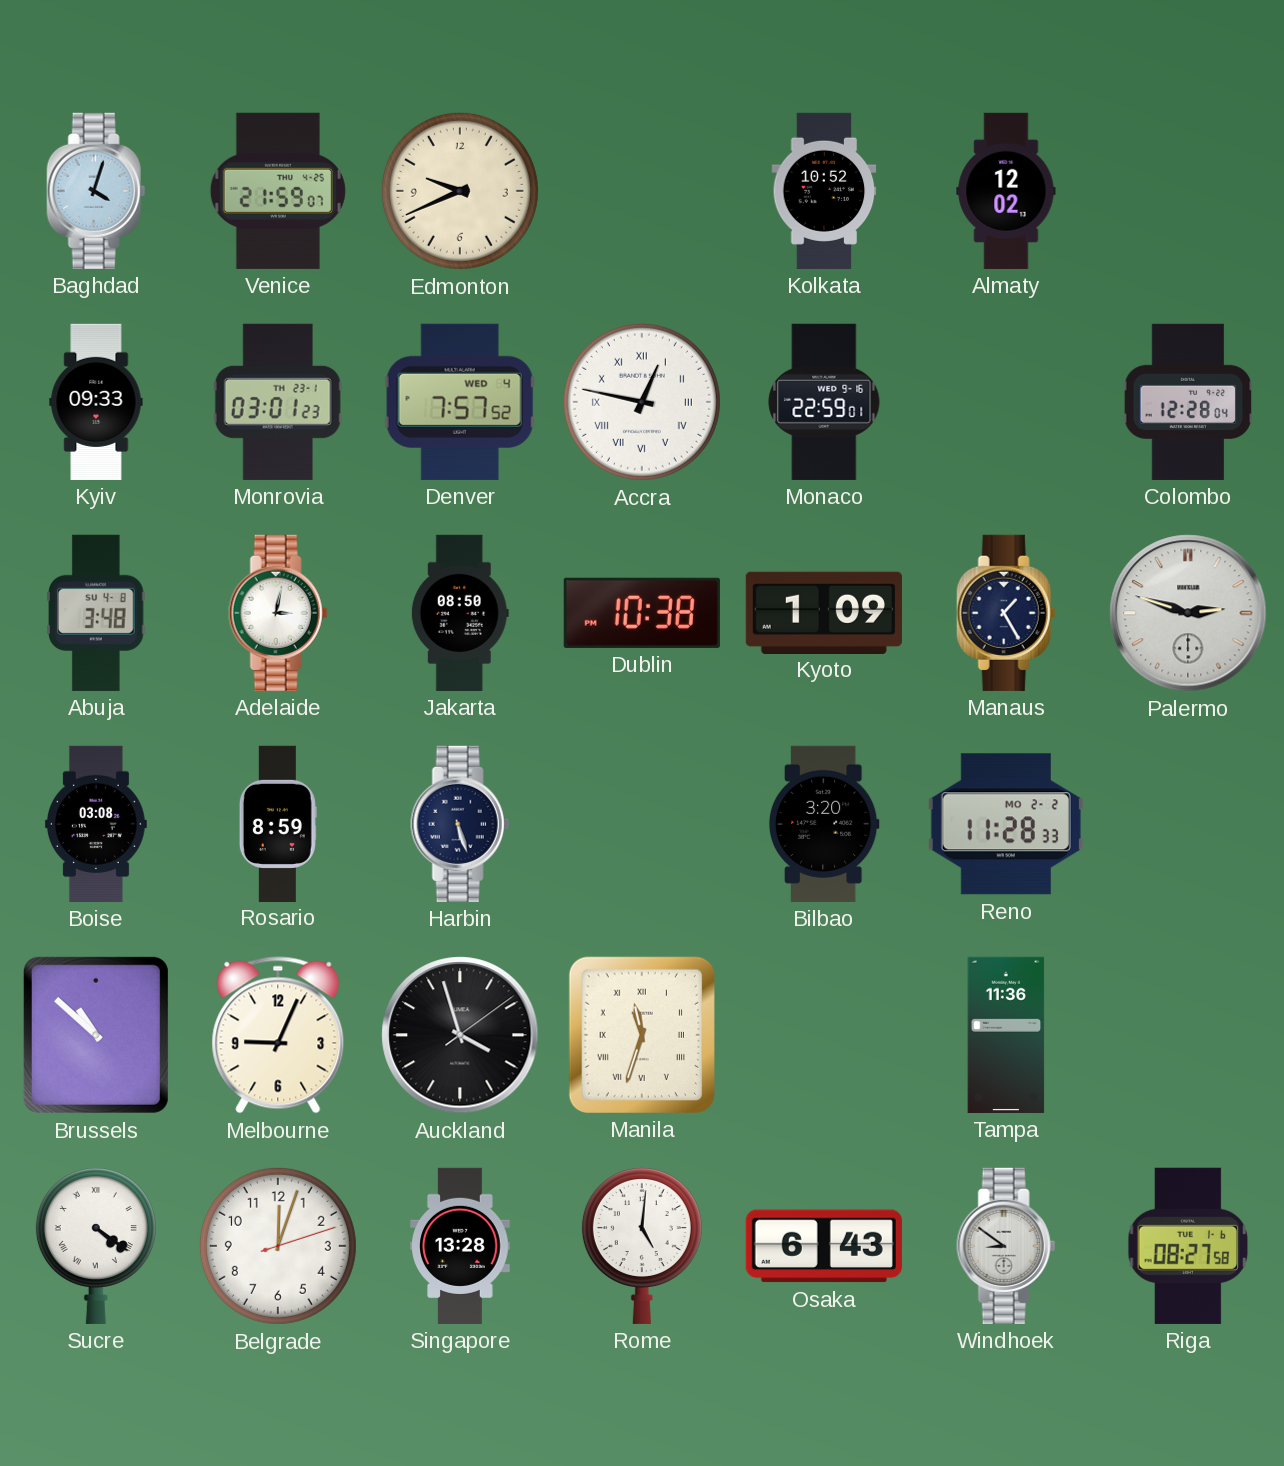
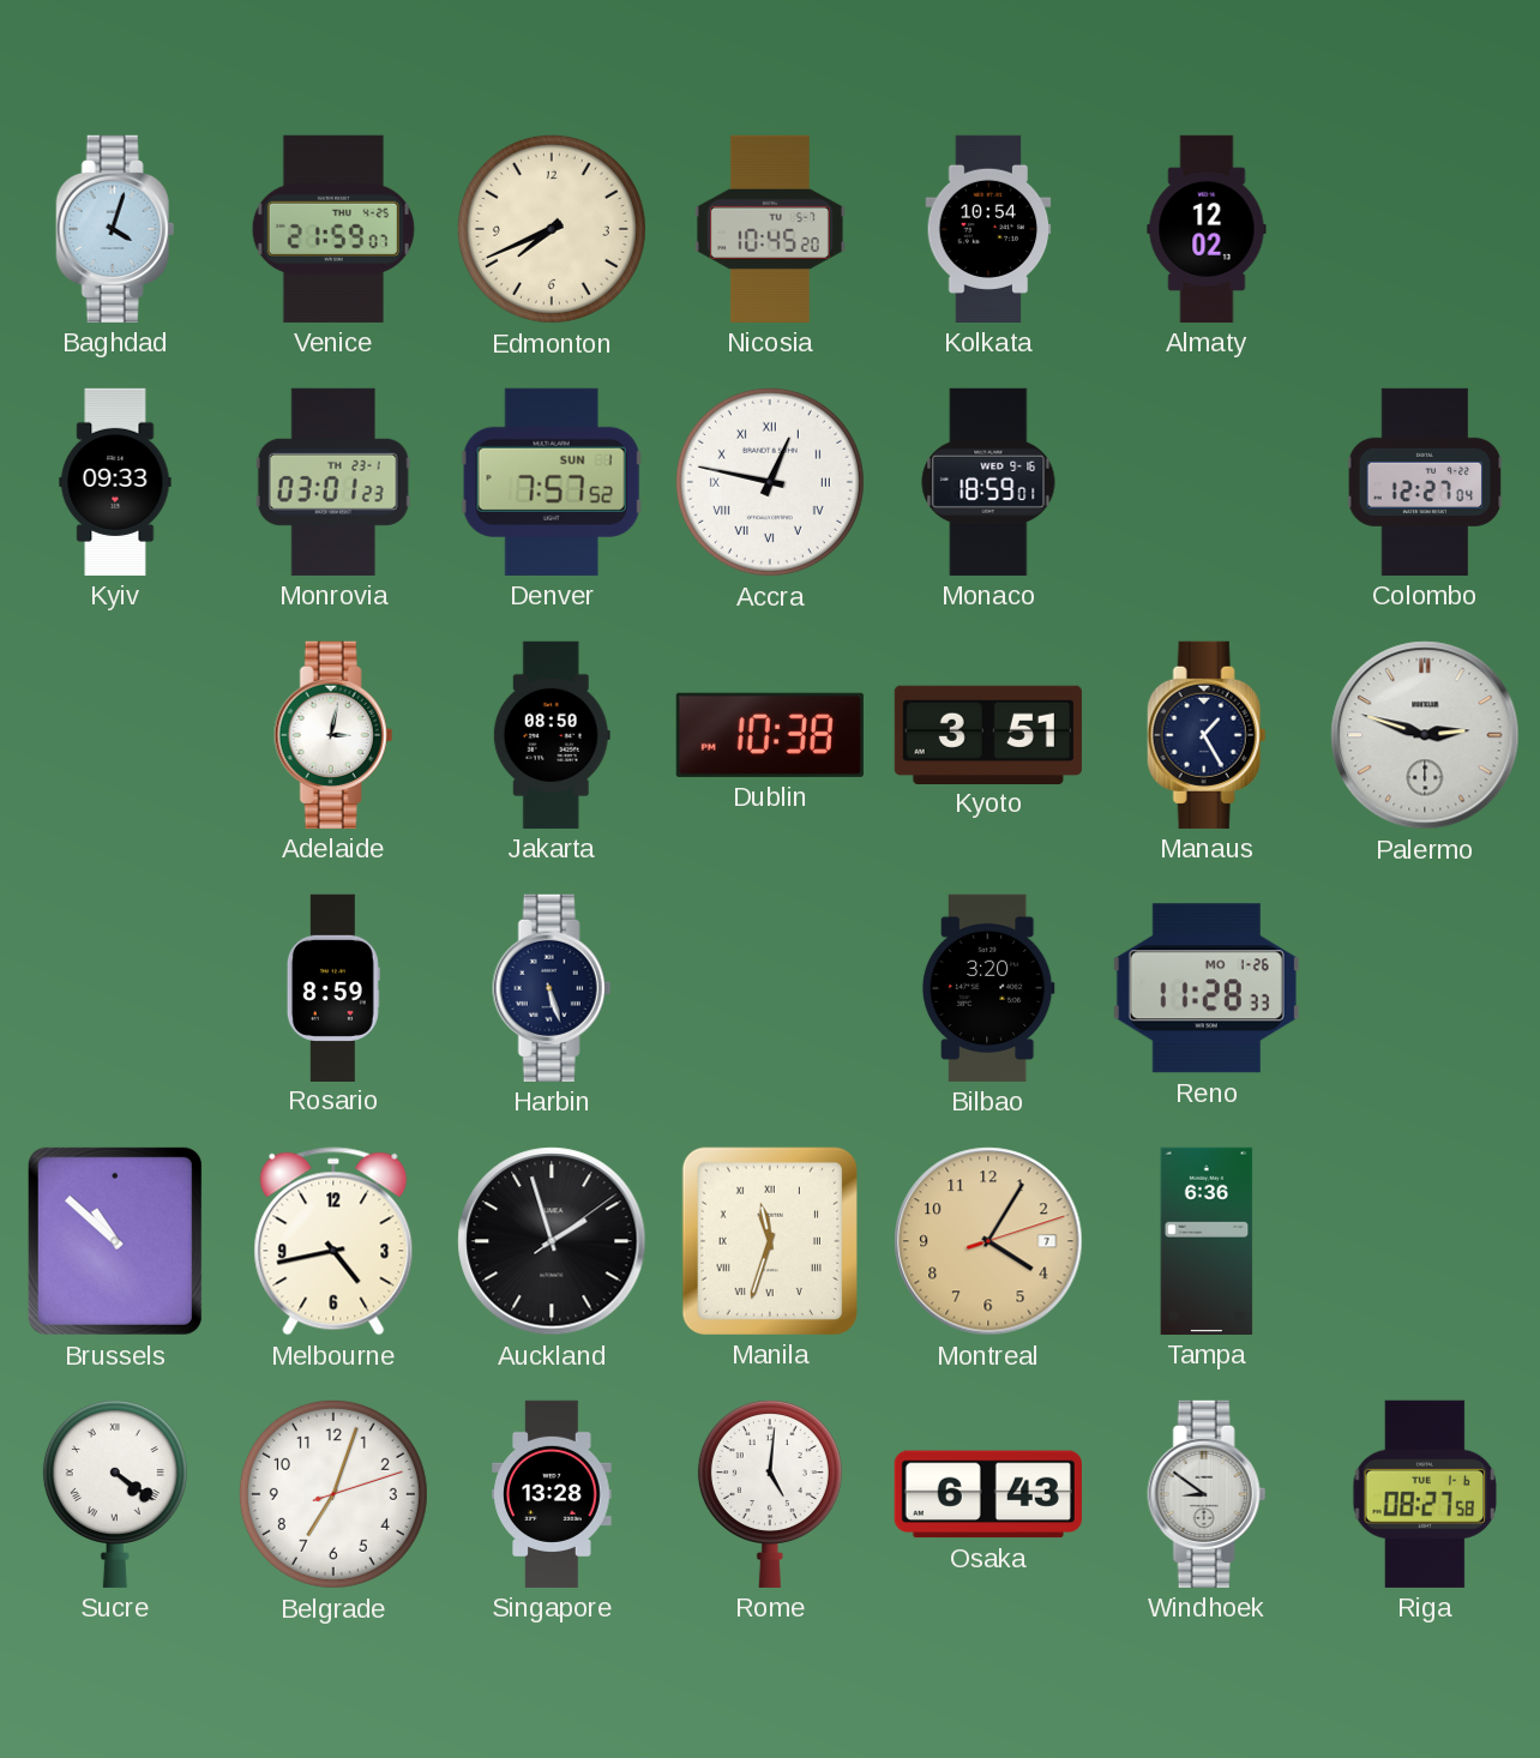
Edmonton: 9:41 -> 7:41 (552, 229)
Nicosia: none -> 10:45 (770, 229)
Kolkata: 10:52 -> 10:54 (988, 229)
Denver date: WED 4 -> SUN 1 (552, 482)
Monaco: 22:59 -> 18:59 (988, 482)
Colombo: 12:28 -> 12:27 (1425, 482)
Abuja: 3:48 -> none (97, 613)
Kyoto: 1:09 -> 3:51 (988, 734)
Boise: 03:08 -> none (96, 824)
Reno date: MO 2-2 -> MO 1-26 (1207, 988)
Melbourne: 9:04 -> 4:43 (333, 1241)
Auckland: 3:57 -> 1:57 (552, 1241)
Montreal: none -> 4:05 (988, 1241)
Tampa: 11:36 -> 6:36 (1207, 1241)
Belgrade: 12:03 -> 7:03 (333, 1494)
